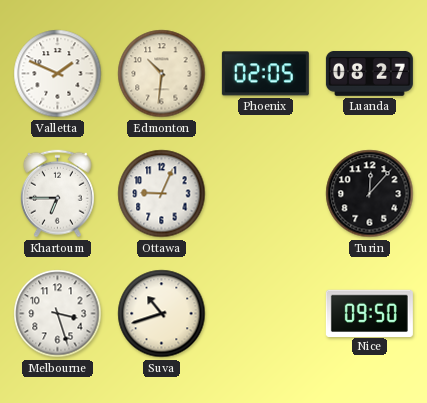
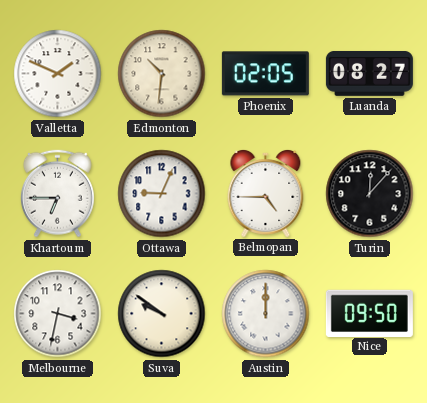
Belmopan: none -> 4:45 (266, 193)
Melbourne: 3:27 -> 3:32 (58, 314)
Suva: 10:42 -> 9:51 (162, 314)
Austin: none -> 12:00 (266, 314)
